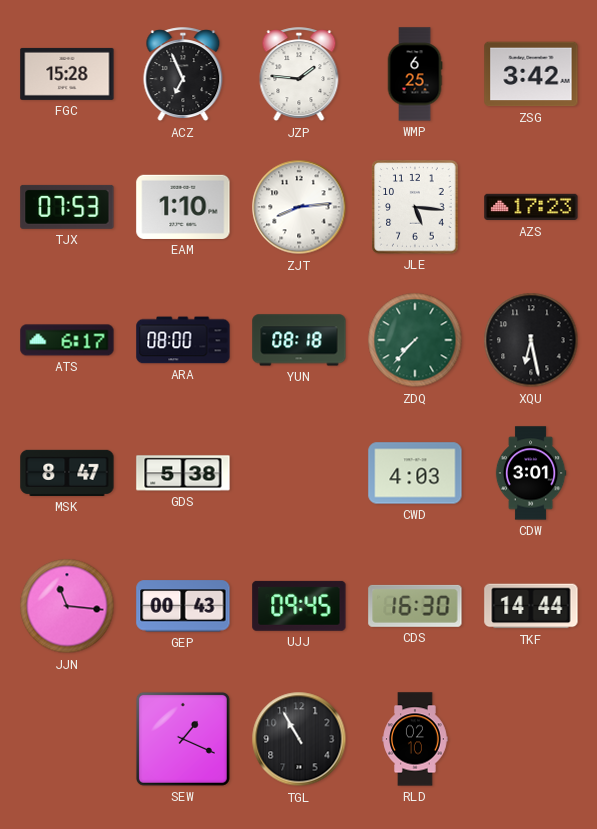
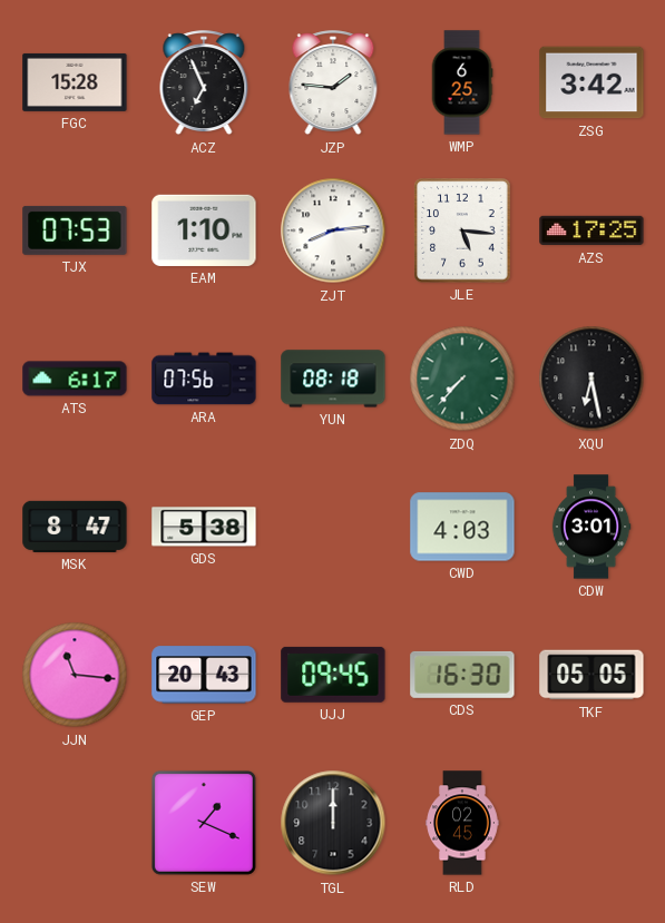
AZS: 17:23 -> 17:25 (591, 230)
ARA: 08:00 -> 07:56 (204, 379)
GEP: 00:43 -> 20:43 (204, 675)
TKF: 14:44 -> 05:05 (591, 675)
TGL: 10:55 -> 12:00 (333, 823)
RLD: 02:10 -> 02:45 (462, 823)
